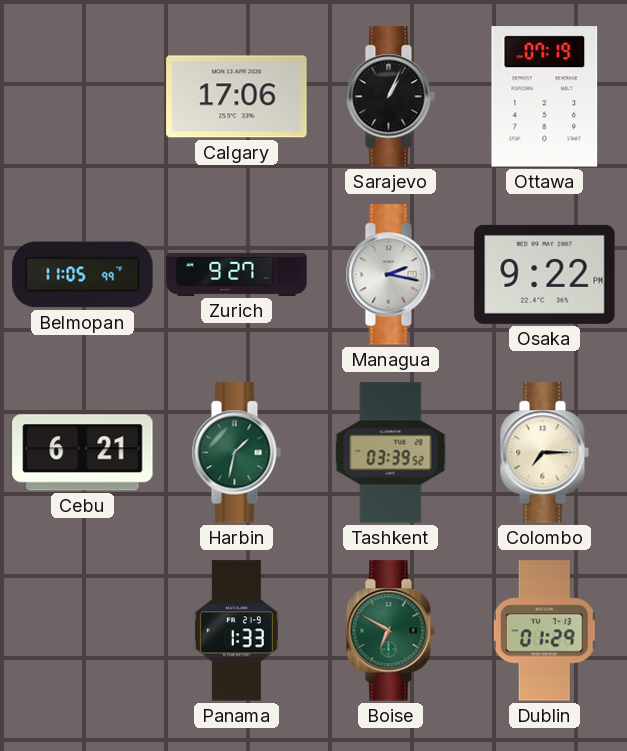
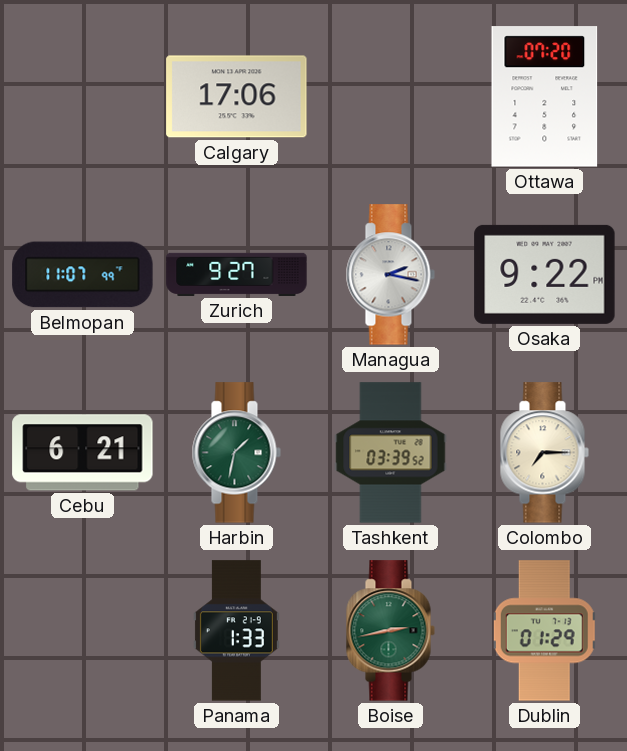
Sarajevo: 1:04 -> none (390, 97)
Ottawa: 07:19 -> 07:20 (545, 97)
Belmopan: 11:05 -> 11:07 (83, 275)
Boise: 6:50 -> 2:43 (390, 631)
